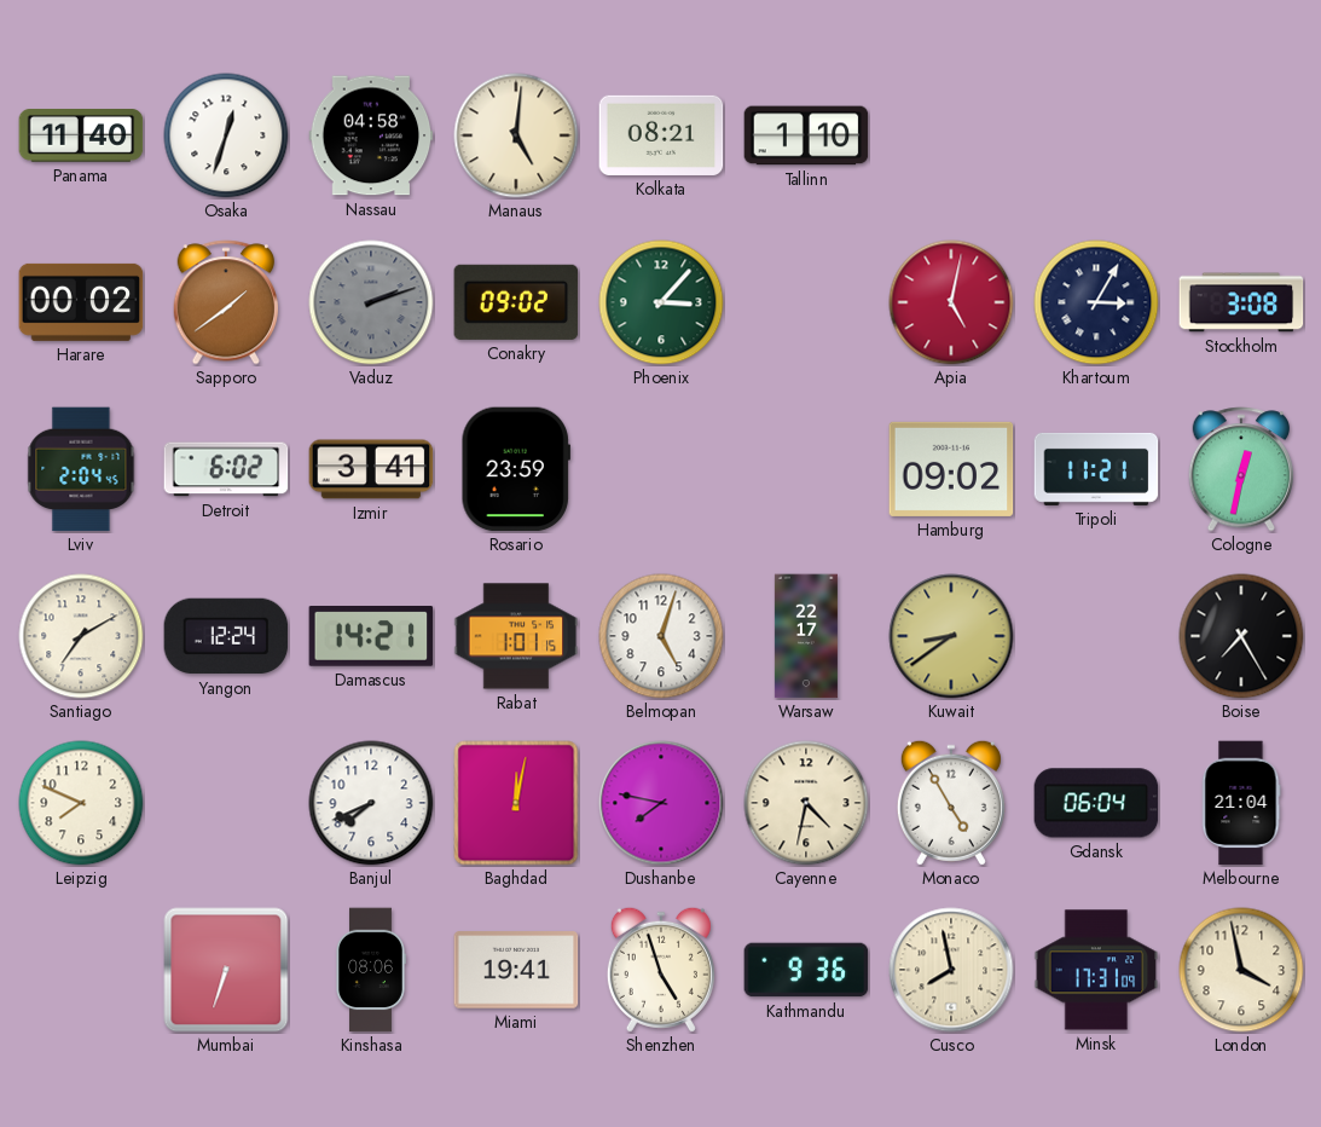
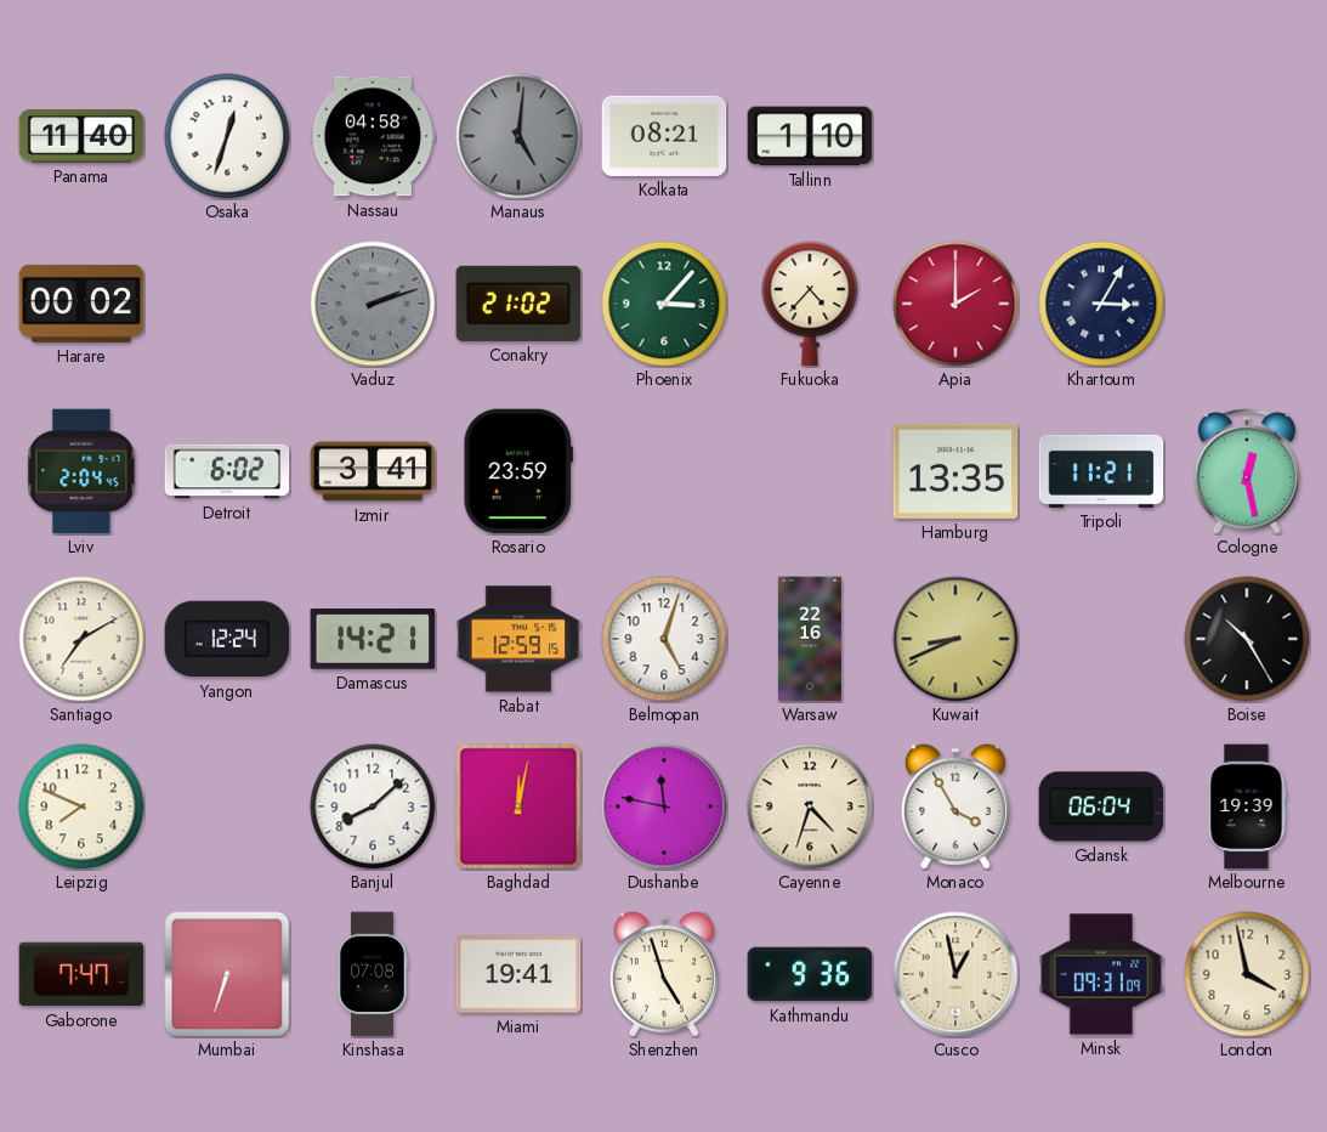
Manaus dial: cream -> grey (518, 136)
Sapporo: 1:39 -> none (226, 302)
Conakry: 09:02 -> 21:02 (518, 304)
Fukuoka: none -> 4:37 (810, 304)
Apia: 5:02 -> 2:00 (955, 304)
Stockholm: 3:08 -> none (1241, 302)
Hamburg: 09:02 -> 13:35 (955, 471)
Cologne: 12:32 -> 12:28 (1247, 471)
Rabat: 1:01 -> 12:59 (518, 639)
Warsaw: 22:17 -> 22:16 (810, 639)
Kuwait: 8:39 -> 8:41 (955, 639)
Boise: 7:25 -> 10:25 (1247, 639)
Banjul: 7:41 -> 8:08 (373, 806)
Dushanbe: 7:47 -> 11:47 (664, 806)
Cayenne: 4:32 -> 4:33 (810, 806)
Monaco: 4:55 -> 3:55 (955, 806)
Melbourne: 21:04 -> 19:39 (1247, 806)
Gaborone: none -> 7:47 (81, 974)
Kinshasa: 08:06 -> 07:08 (373, 974)
Cusco: 7:58 -> 12:58 (955, 974)
Minsk: 17:31 -> 09:31 (1101, 974)
